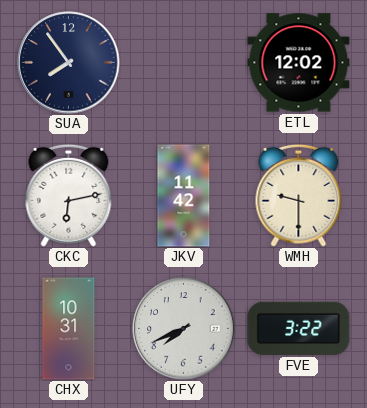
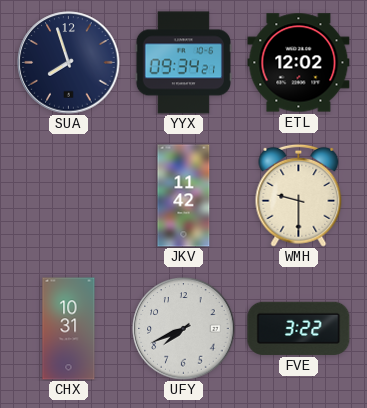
SUA: 7:54 -> 7:57 (69, 63)
YYX: none -> 09:34 (183, 63)
CKC: 6:13 -> none (69, 195)
